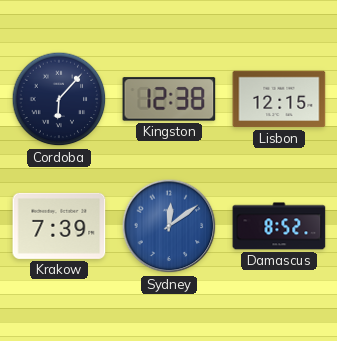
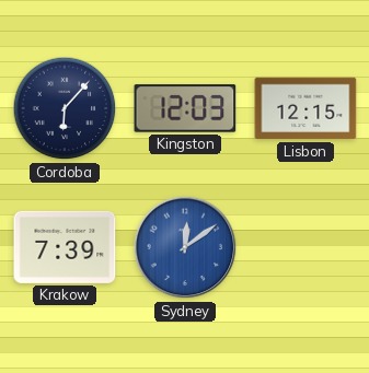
Kingston: 12:38 -> 12:03 (185, 108)
Damascus: 8:52 -> none (279, 226)
